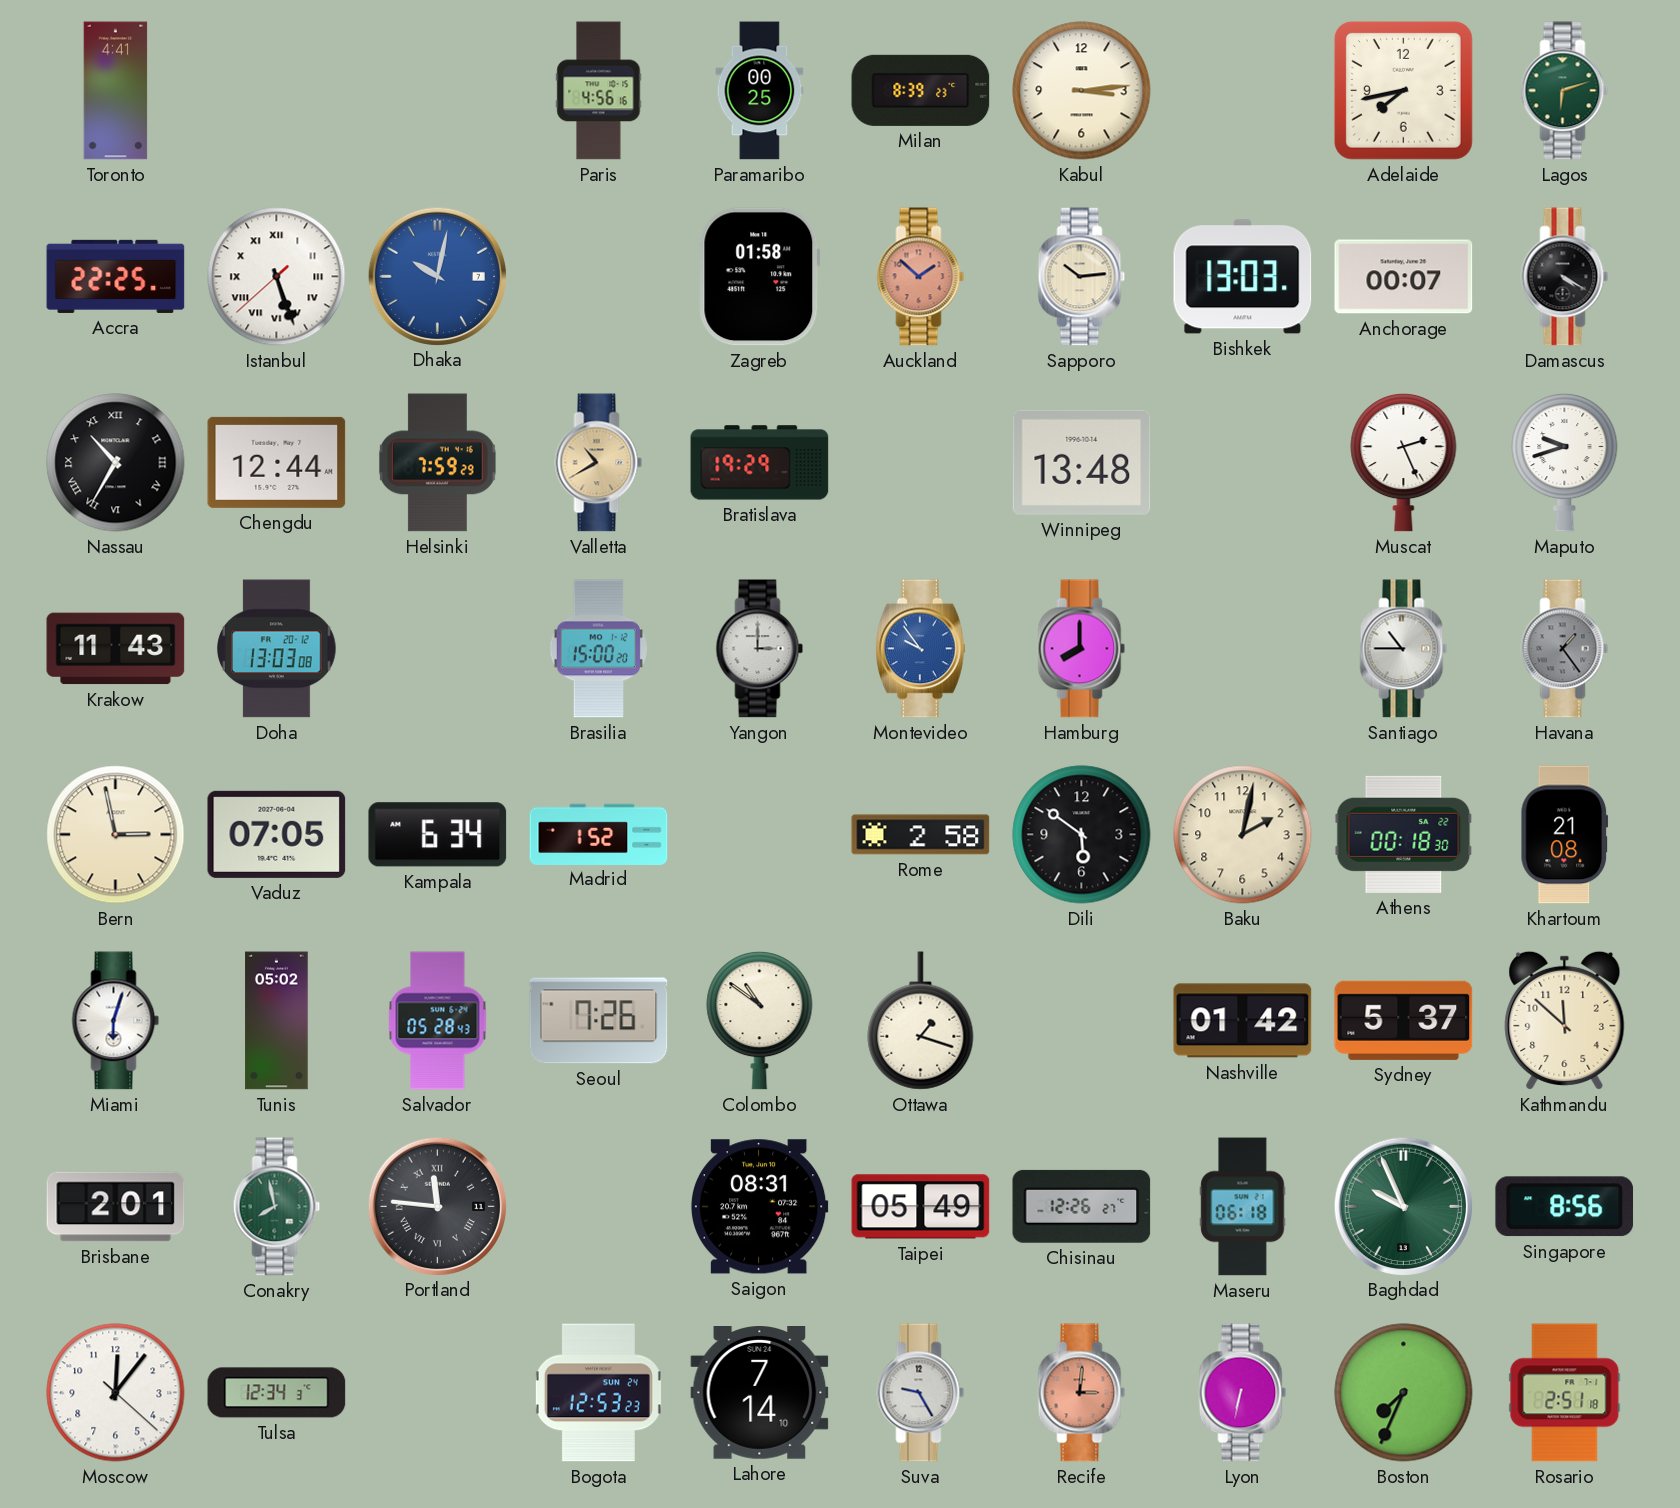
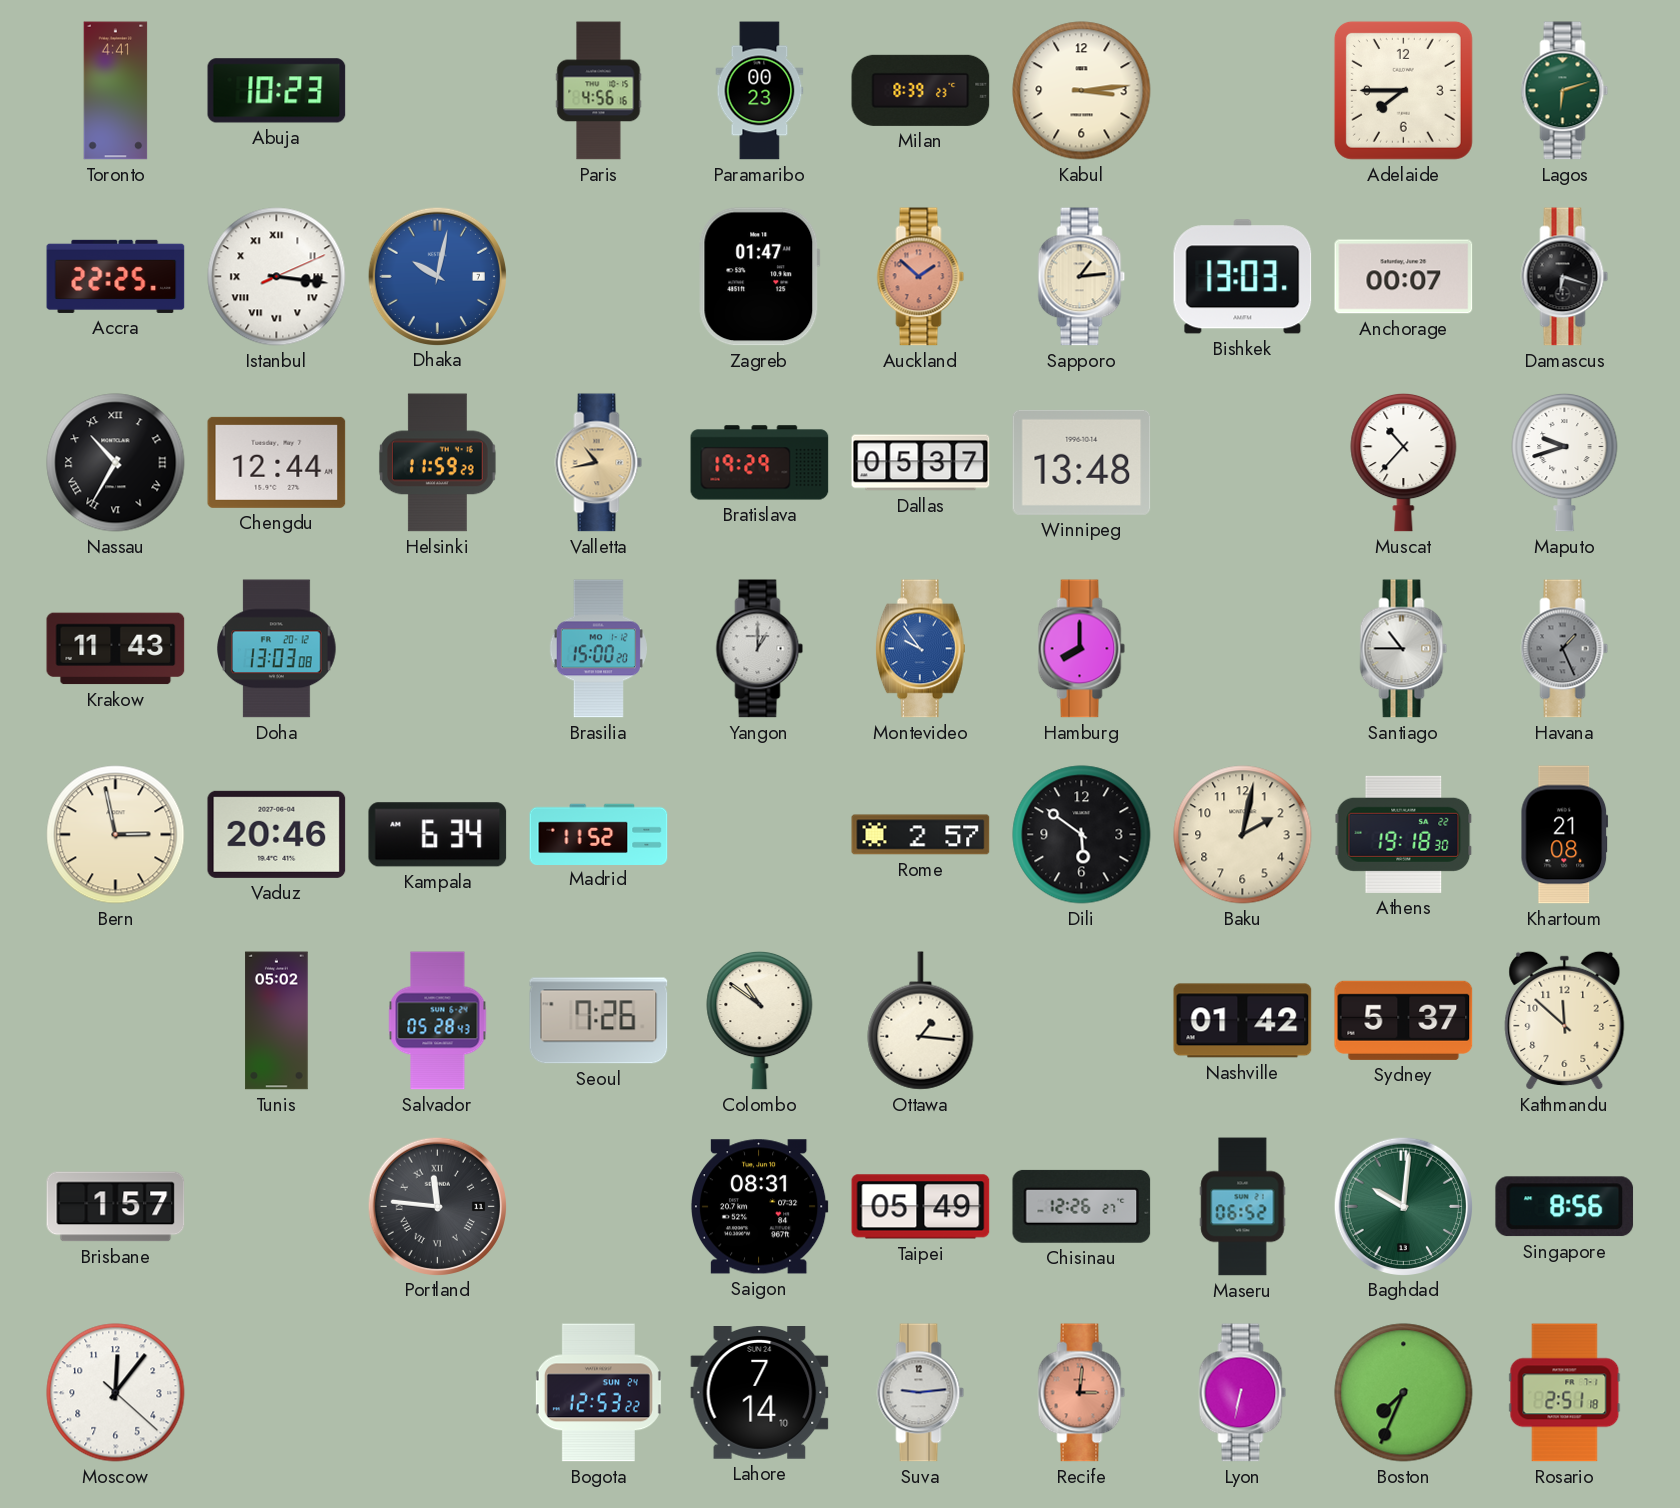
Abuja: none -> 10:23 (277, 91)
Paramaribo: 00:25 -> 00:23 (760, 91)
Adelaide: 7:43 -> 7:45 (1403, 90)
Istanbul: 5:26 -> 3:16 (277, 277)
Zagreb: 01:58 -> 01:47 (760, 277)
Sapporo: 10:14 -> 1:14 (1082, 277)
Damascus: 4:20 -> 6:18 (1565, 277)
Helsinki: 7:59 -> 11:59 (438, 463)
Valletta: 10:40 -> 10:43 (599, 463)
Dallas: none -> 05:37 (921, 463)
Muscat: 2:26 -> 10:37 (1404, 462)
Yangon: 3:00 -> 1:00 (760, 649)
Havana: 1:24 -> 1:26 (1565, 649)
Vaduz: 07:05 -> 20:46 (277, 834)
Madrid: 1:52 -> 11:52 (599, 834)
Rome: 2:58 -> 2:57 (921, 835)
Athens: 00:18 -> 19:18 (1404, 834)
Miami: 6:03 -> none (116, 1021)
Ottawa: 1:18 -> 1:16 (921, 1021)
Brisbane: 2:01 -> 1:57 (116, 1207)
Conakry: 7:58 -> none (277, 1207)
Maseru: 06:18 -> 06:52 (1243, 1207)
Baghdad: 9:56 -> 10:01 (1403, 1206)
Tulsa: 12:34 -> none (277, 1393)
Bogota: 12:53:23 -> 12:53:22 (598, 1393)
Suva: 9:25 -> 9:14 (921, 1393)
